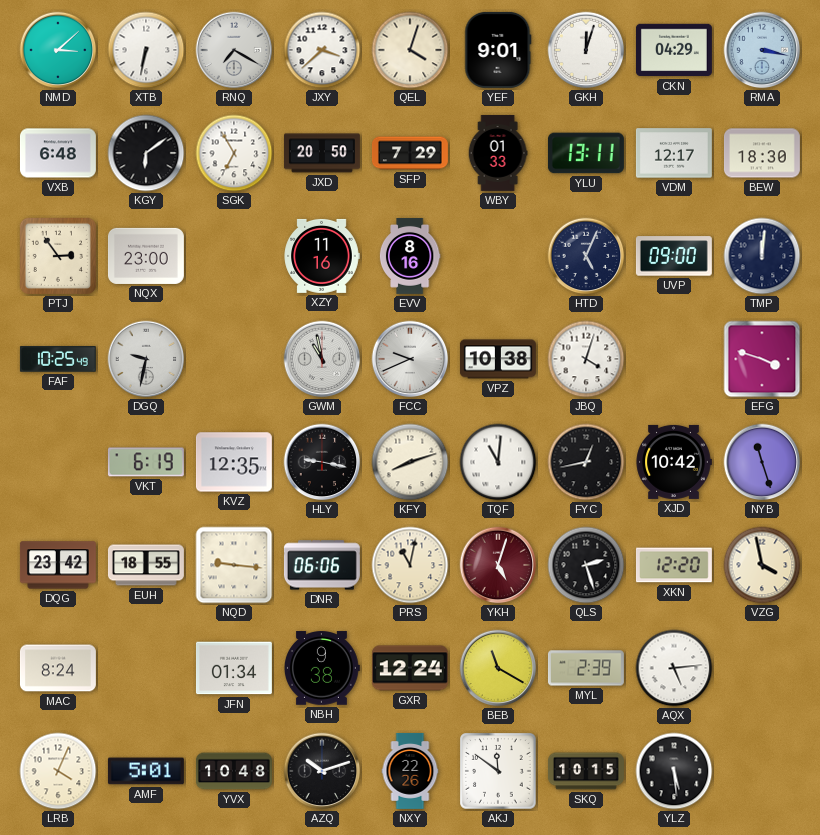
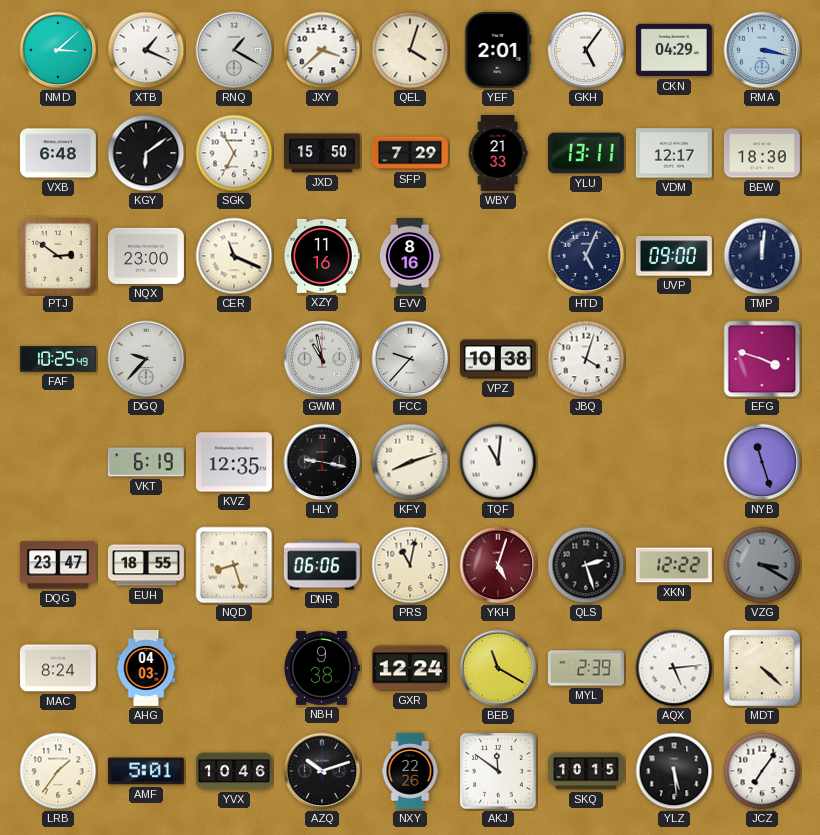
XTB: 6:32 -> 1:19 (146, 50)
RNQ: 7:20 -> 1:20 (234, 50)
YEF: 9:01 -> 2:01 (498, 50)
GKH: 12:03 -> 5:06 (586, 50)
JXD: 20:50 -> 15:50 (322, 153)
WBY: 01:33 -> 21:33 (498, 153)
PTJ: 2:54 -> 2:51 (58, 256)
CER: none -> 11:19 (234, 256)
DGQ: 9:32 -> 9:37 (146, 359)
FCC: 9:41 -> 9:37 (410, 359)
FYC: 12:43 -> none (586, 462)
XJD: 10:42 -> none (674, 462)
DQG: 23:42 -> 23:47 (58, 565)
NQD: 9:16 -> 8:27 (234, 565)
XKN: 12:20 -> 12:22 (674, 565)
VZG: 3:58 -> 3:20 (762, 565)
VZG dial: cream -> grey (762, 565)
AHG: none -> 04:03 (146, 668)
JFN: 01:34 -> none (234, 668)
MDT: none -> 4:22 (762, 668)
LRB: 4:04 -> 1:36 (58, 771)
YVX: 10:48 -> 10:46 (234, 771)
JCZ: none -> 7:06 (762, 771)
